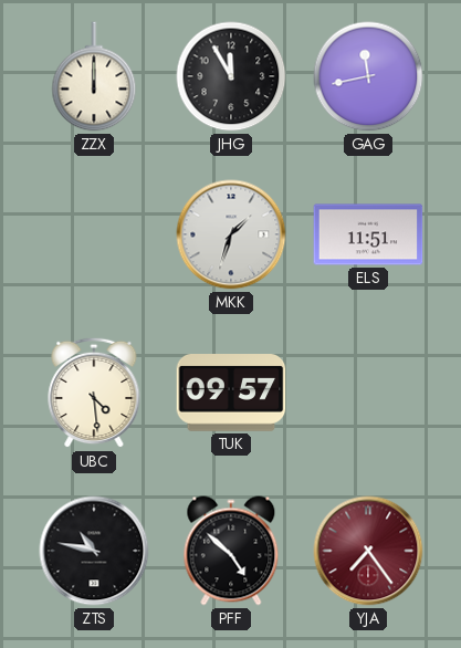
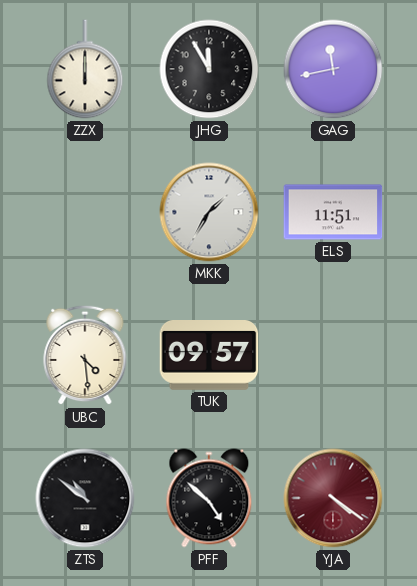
MKK: 1:33 -> 1:35 (209, 212)
ZTS: 10:47 -> 10:51 (85, 498)
YJA: 7:24 -> 4:21 (333, 498)
